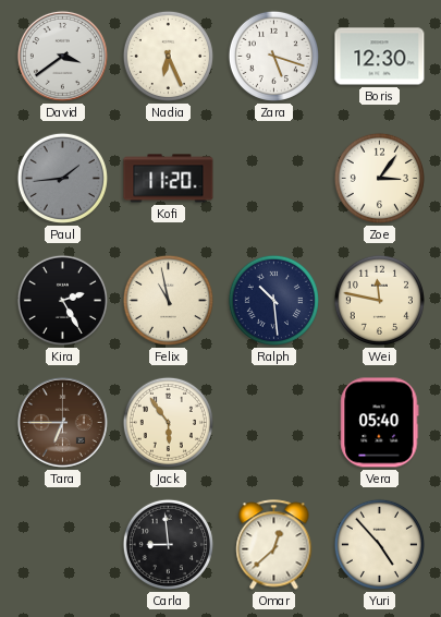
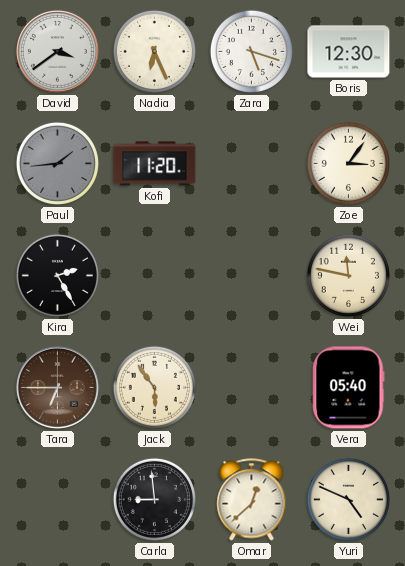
Felix: 10:58 -> none (168, 300)
Ralph: 10:29 -> none (273, 300)
Yuri: 4:53 -> 4:49 (348, 499)
